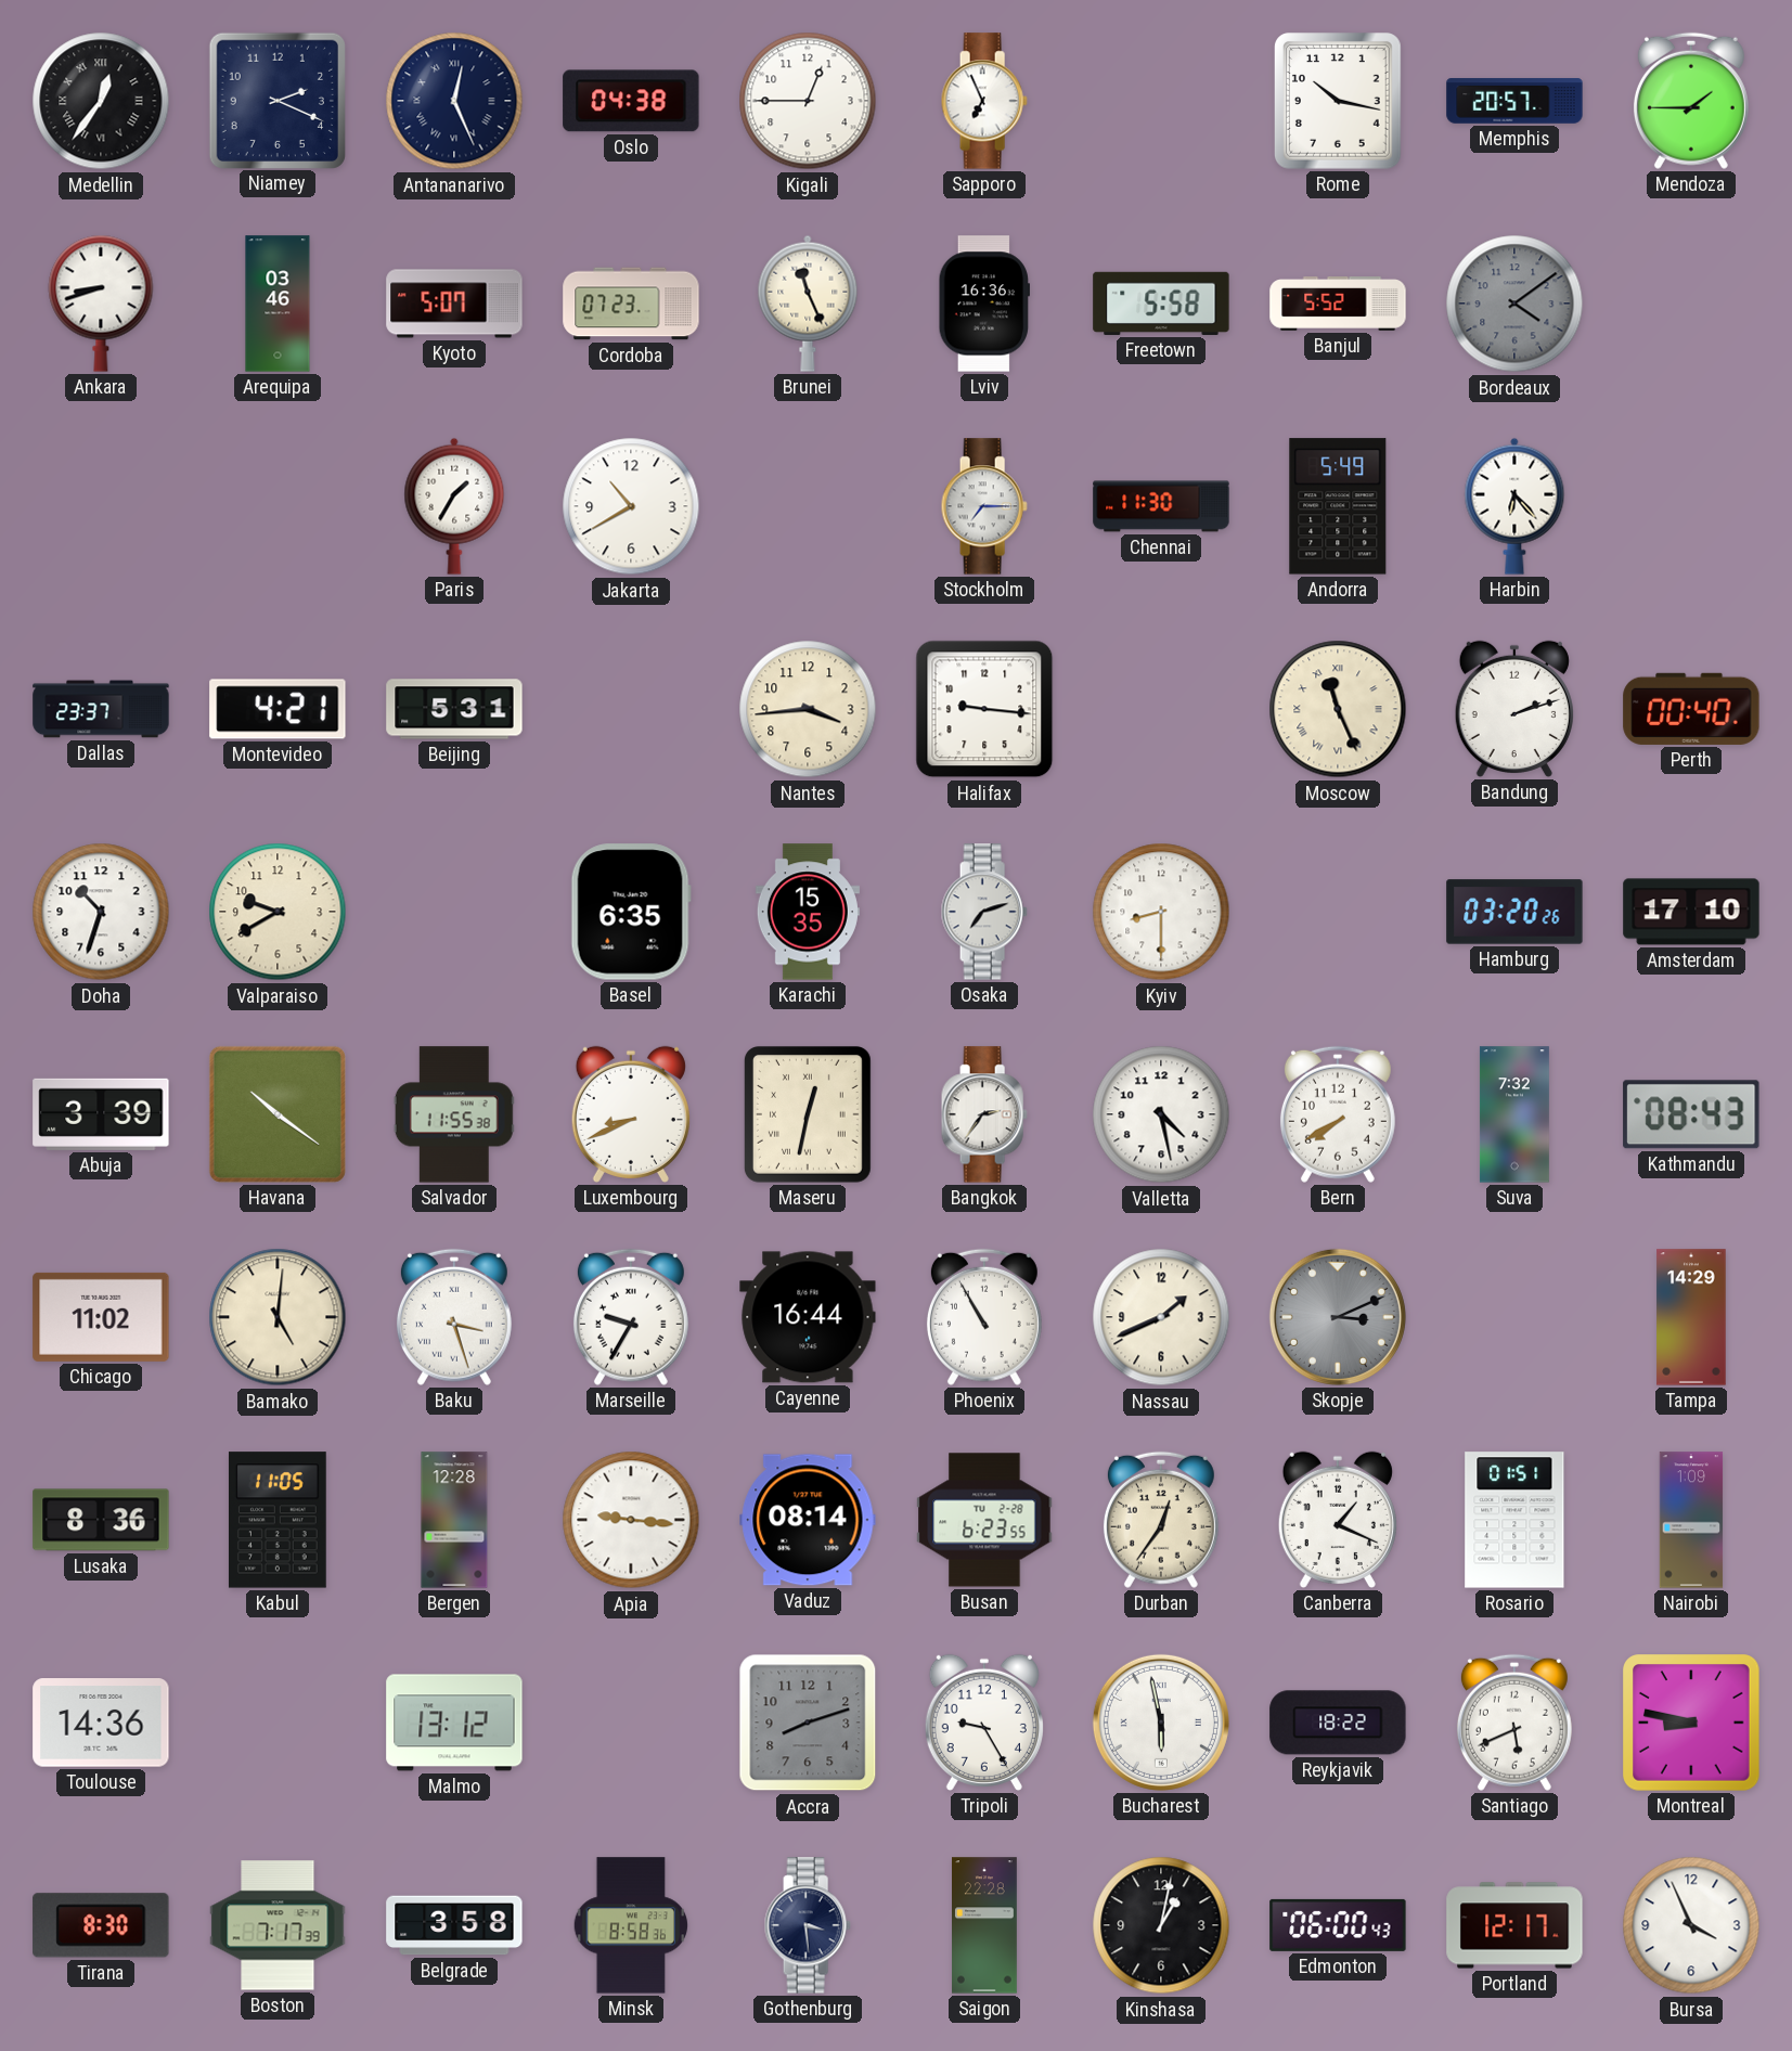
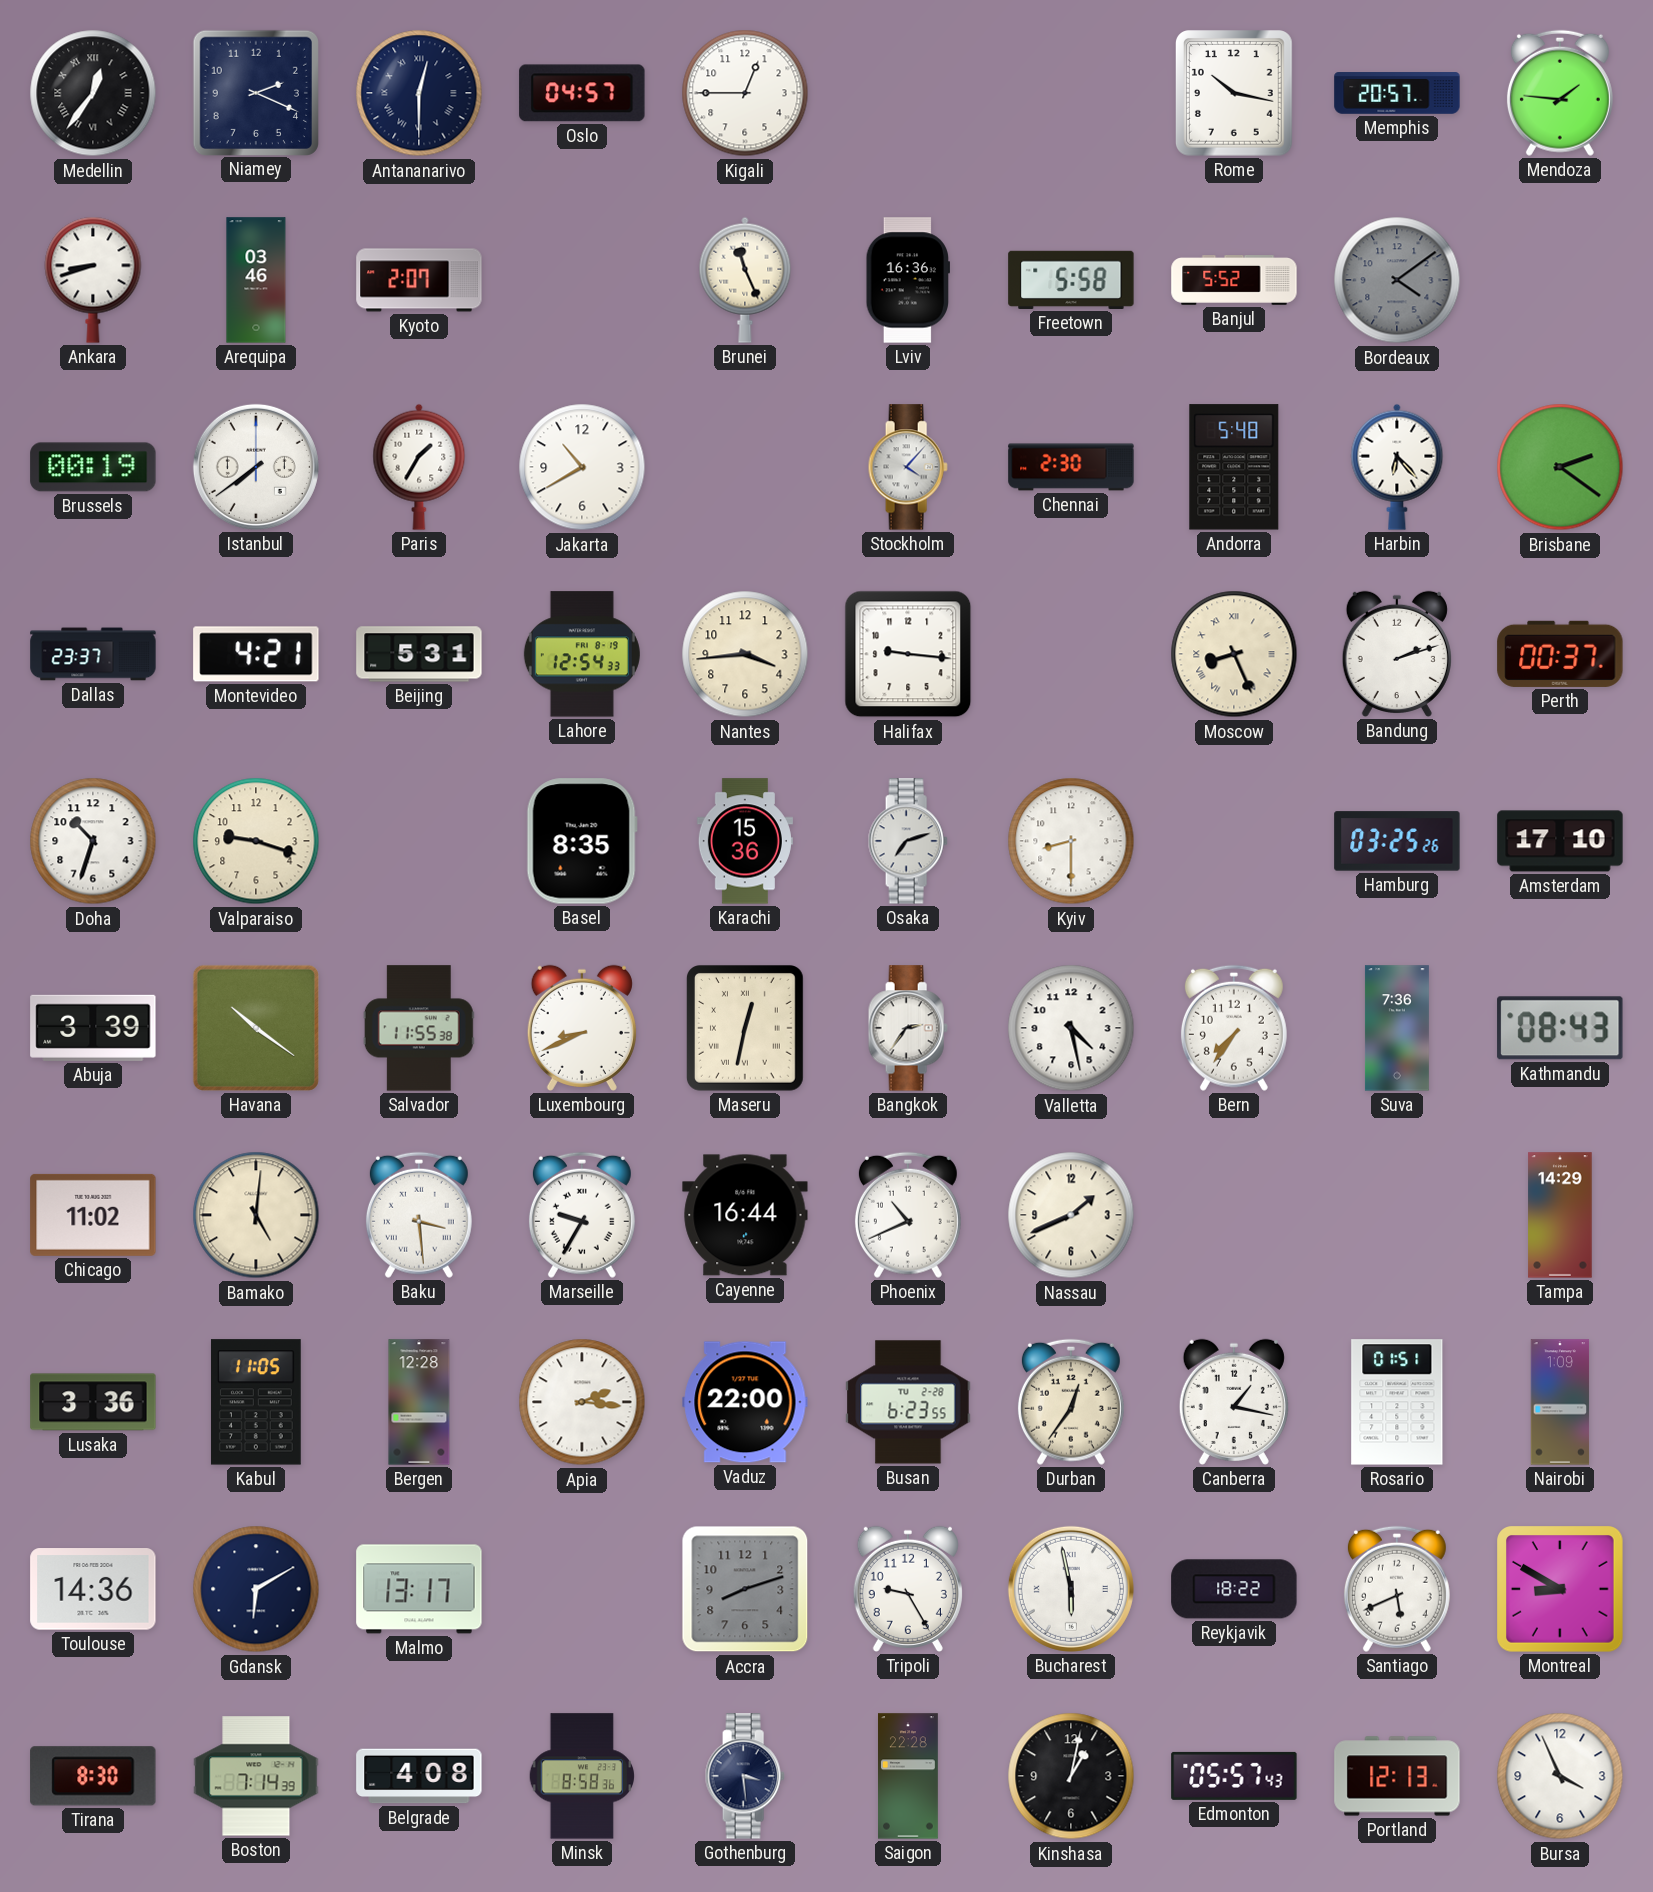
Antananarivo: 12:26 -> 12:30 (419, 93)
Oslo: 04:38 -> 04:57 (582, 93)
Sapporo: 6:56 -> none (984, 101)
Mendoza: 1:45 -> 1:46 (1560, 93)
Kyoto: 5:07 -> 2:07 (419, 280)
Cordoba: 07:23 -> none (631, 304)
Brussels: none -> 00:19 (93, 467)
Istanbul: none -> 7:39 (256, 467)
Stockholm: 7:15 -> 4:07 (908, 467)
Chennai: 11:30 -> 2:30 (1071, 467)
Andorra: 5:49 -> 5:48 (1234, 467)
Brisbane: none -> 2:21 (1560, 467)
Lahore: none -> 12:54 (582, 654)
Moscow: 11:26 -> 8:26 (1234, 654)
Perth: 00:40 -> 00:37 (1560, 654)
Valparaiso: 9:40 -> 9:18 (256, 841)
Basel: 6:35 -> 8:35 (582, 841)
Karachi: 15:35 -> 15:36 (745, 841)
Hamburg: 03:20 -> 03:25 (1397, 841)
Bern: 7:40 -> 7:36 (1234, 1028)
Suva: 7:32 -> 7:36 (1397, 1028)
Baku: 3:27 -> 3:29 (419, 1215)
Phoenix: 10:55 -> 10:41 (908, 1215)
Skopje: 3:11 -> none (1338, 1317)
Lusaka: 8:36 -> 3:36 (93, 1402)
Apia: 9:16 -> 2:16 (582, 1402)
Vaduz: 08:14 -> 22:00 (745, 1402)
Canberra: 1:19 -> 1:17 (1234, 1402)
Gdansk: none -> 6:10 (256, 1589)
Malmo: 13:12 -> 13:17 (419, 1589)
Montreal: 8:47 -> 8:50 (1560, 1589)
Boston: 7:17 -> 7:14 (256, 1776)
Belgrade: 3:58 -> 4:08 (419, 1776)
Edmonton: 06:00 -> 05:57 (1234, 1776)
Portland: 12:17 -> 12:13 (1397, 1776)
